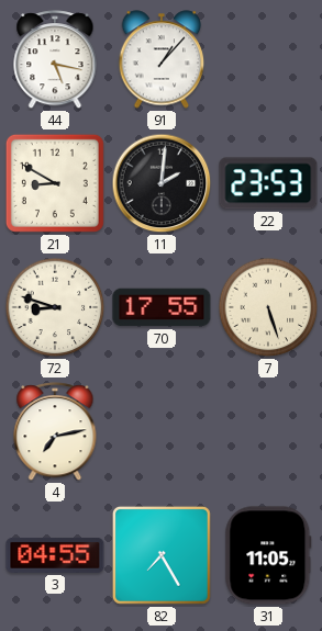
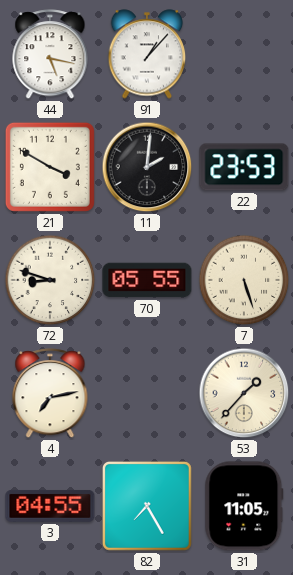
21: 8:50 -> 3:50 (50, 167)
70: 17:55 -> 05:55 (147, 280)
53: none -> 1:37 (244, 393)
